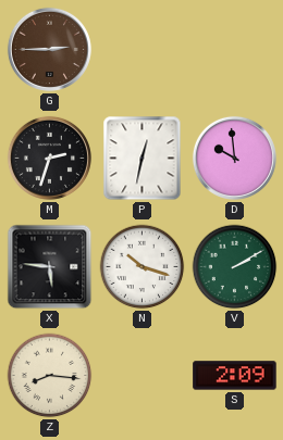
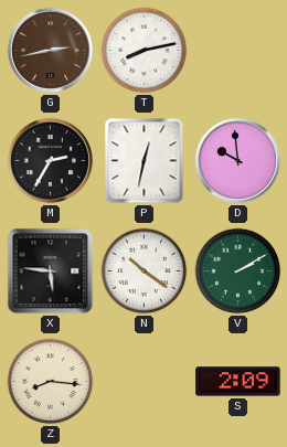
G: 2:45 -> 2:43 (50, 50)
T: none -> 8:13 (145, 51)
M: 2:33 -> 2:35 (50, 160)
N: 10:18 -> 10:21 (145, 272)
